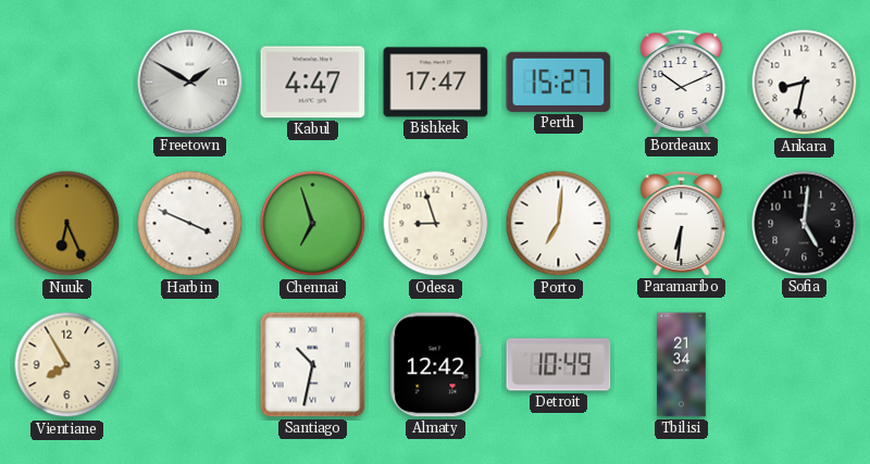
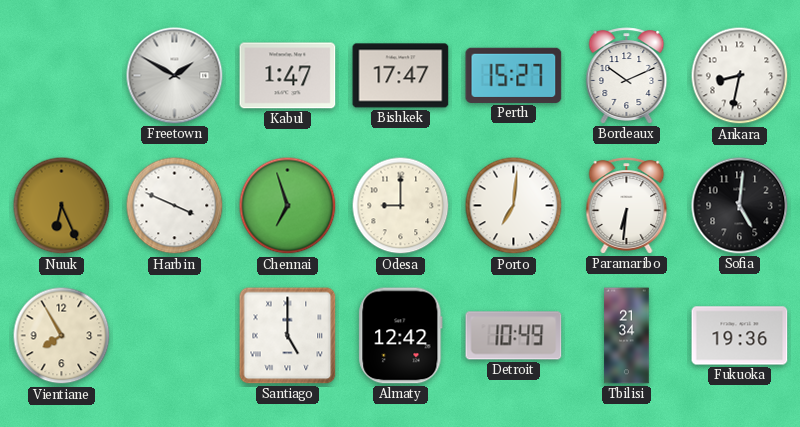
Kabul: 4:47 -> 1:47 (288, 76)
Odesa: 8:57 -> 9:00 (401, 206)
Santiago: 10:32 -> 5:00 (288, 336)
Fukuoka: none -> 19:36 (740, 336)
